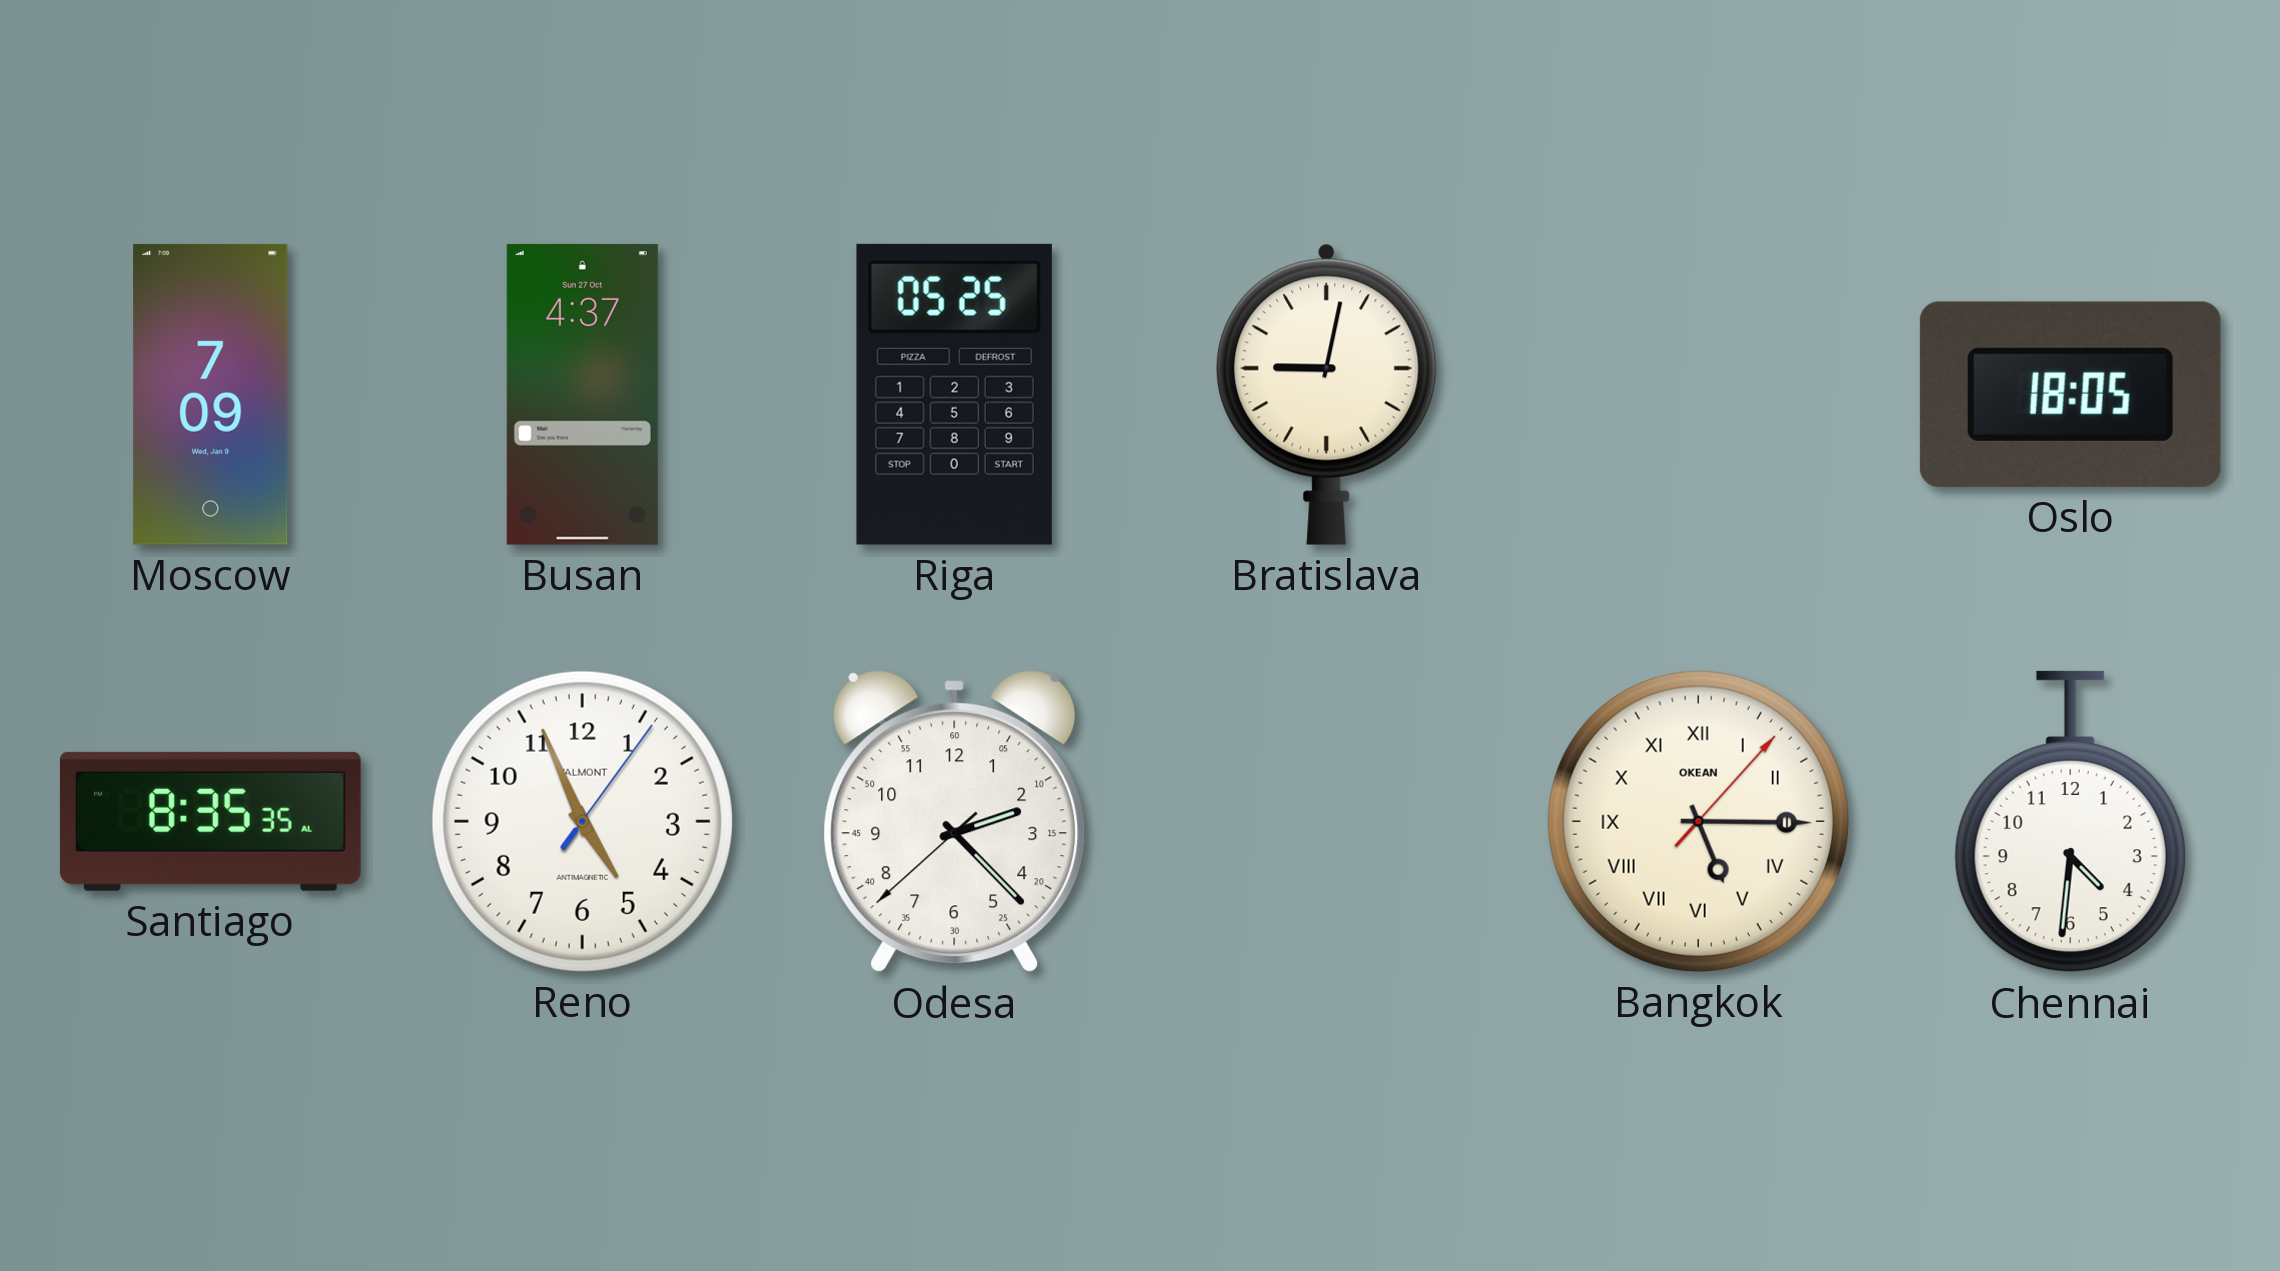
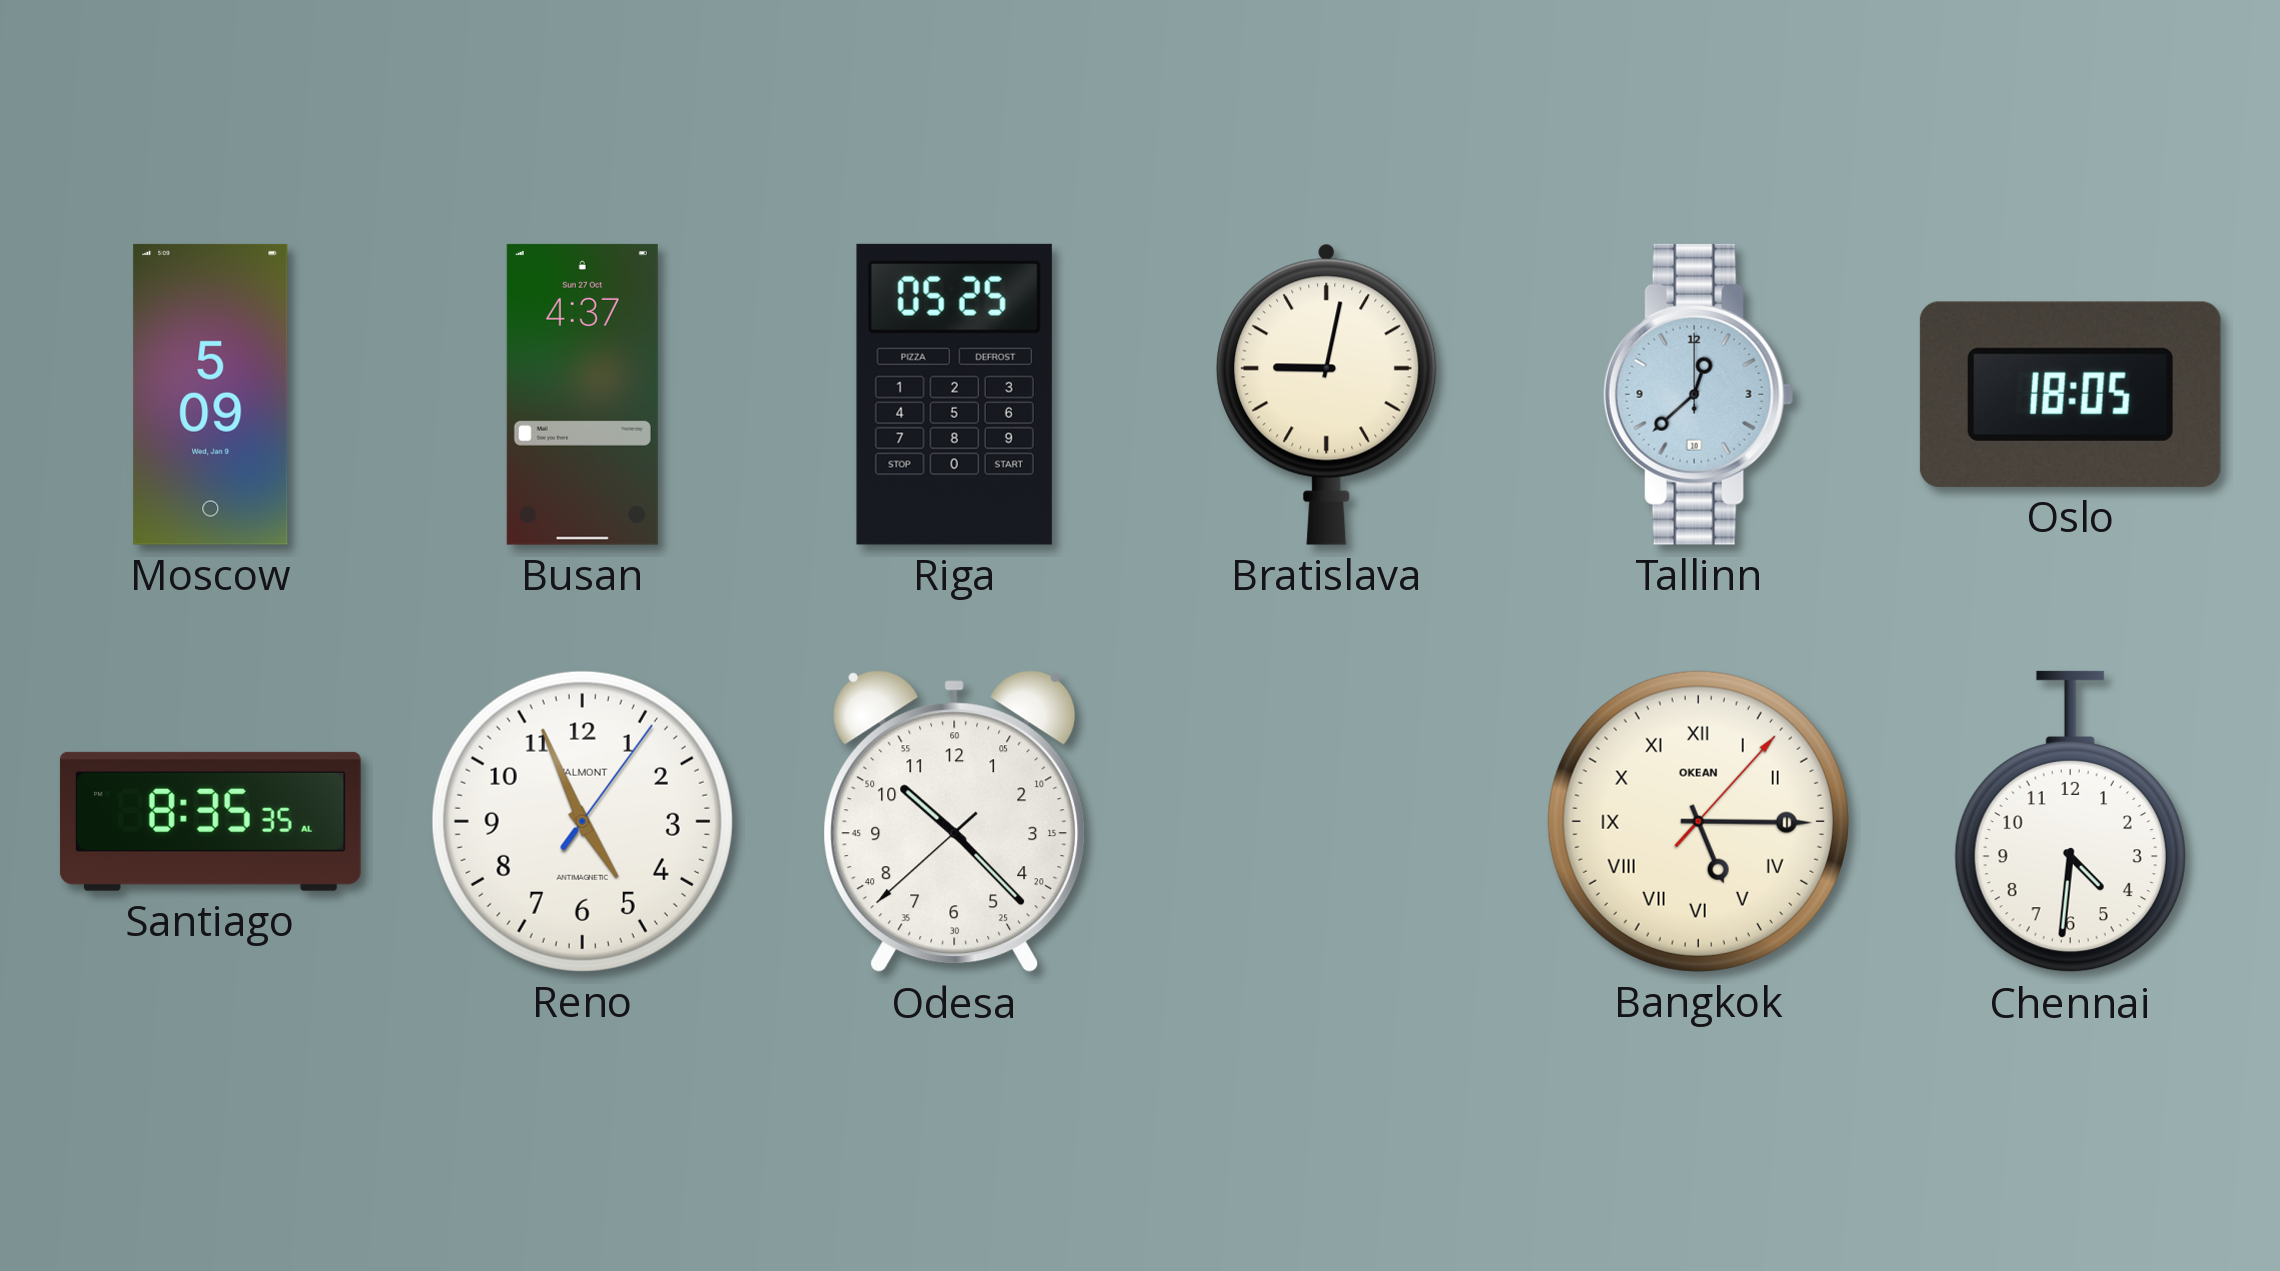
Moscow: 7:09 -> 5:09 (211, 394)
Tallinn: none -> 12:38 (1698, 394)
Odesa: 2:22 -> 10:22 (954, 822)
